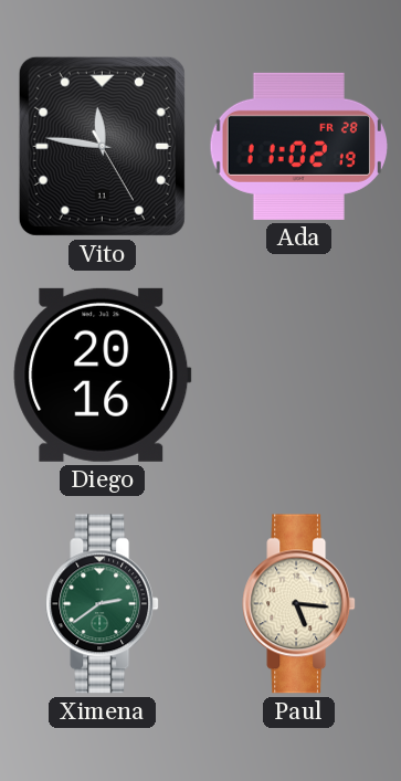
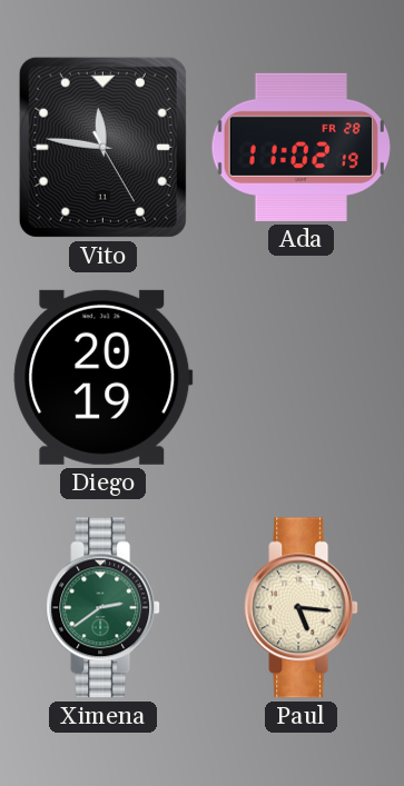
Diego: 20:16 -> 20:19 (104, 377)
